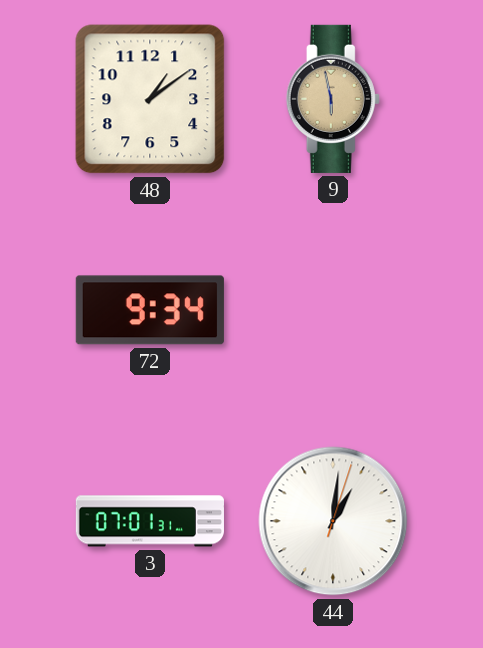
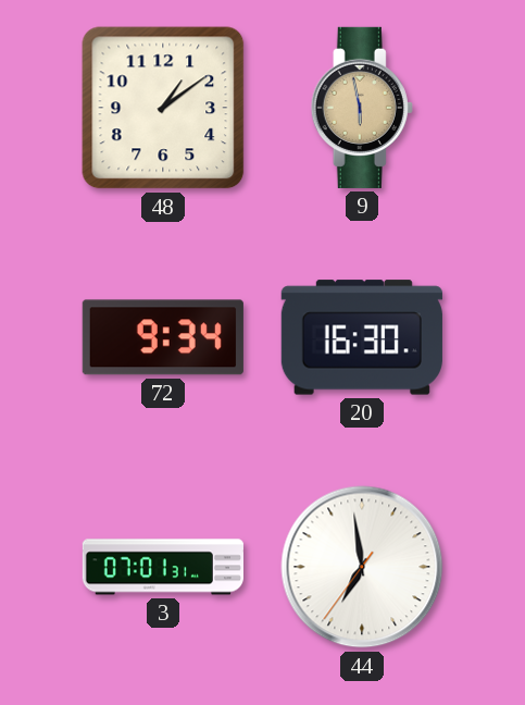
20: none -> 16:30 (362, 337)
44: 1:01 -> 6:58 (362, 567)
